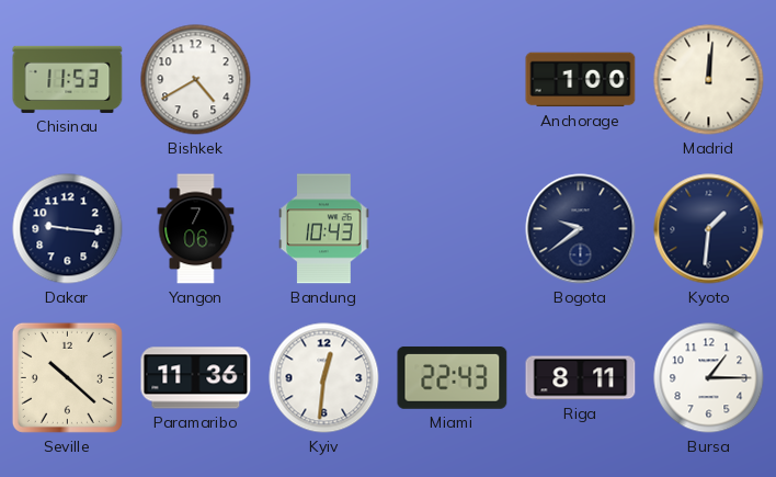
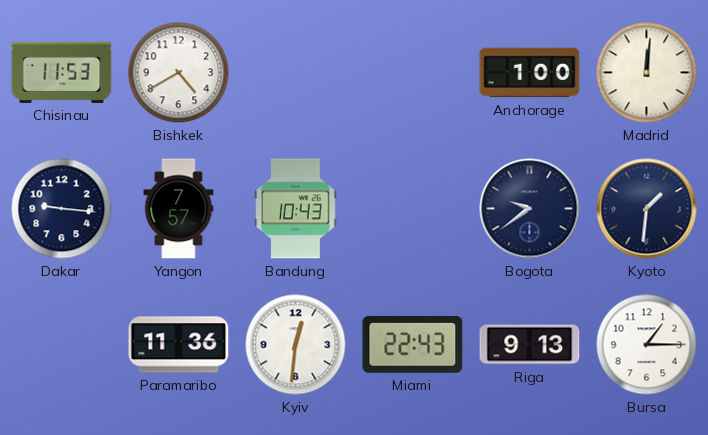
Yangon: 7:06 -> 7:57 (179, 209)
Seville: 10:22 -> none (67, 377)
Riga: 8:11 -> 9:13 (530, 345)
